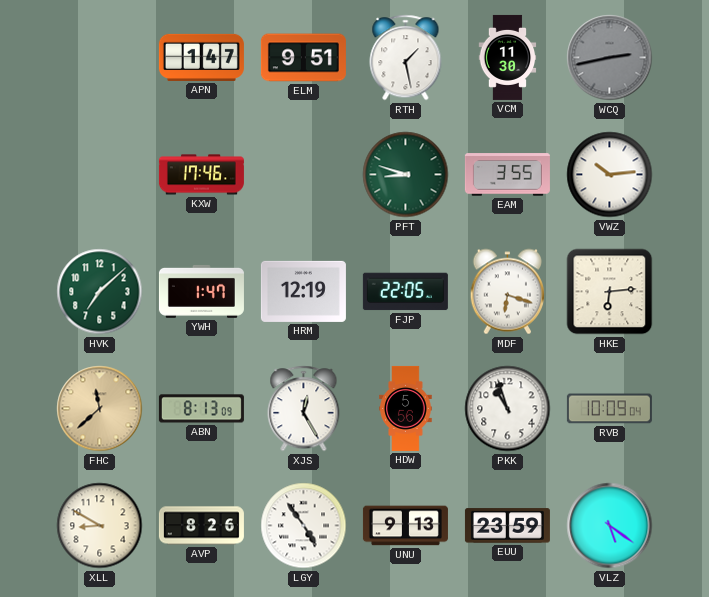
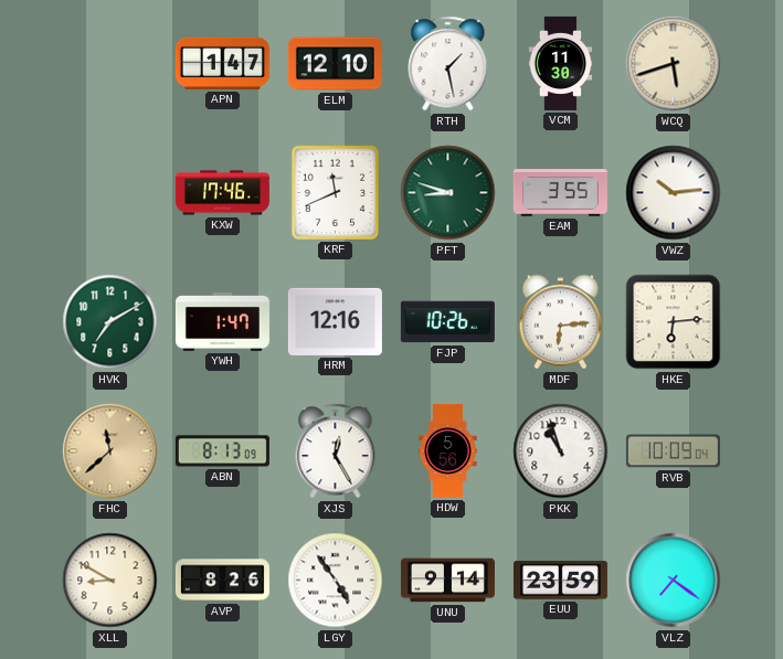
ELM: 9:51 -> 12:10 (335, 64)
WCQ: 2:43 -> 5:42 (674, 64)
WCQ dial: grey -> cream (674, 64)
KRF: none -> 11:41 (335, 192)
HVK: 7:08 -> 7:10 (110, 322)
HRM: 12:19 -> 12:16 (335, 321)
FJP: 22:05 -> 10:26 (447, 322)
MDF: 6:18 -> 6:14 (560, 322)
UNU: 9:13 -> 9:14 (447, 581)
VLZ: 5:21 -> 7:21 (674, 581)
